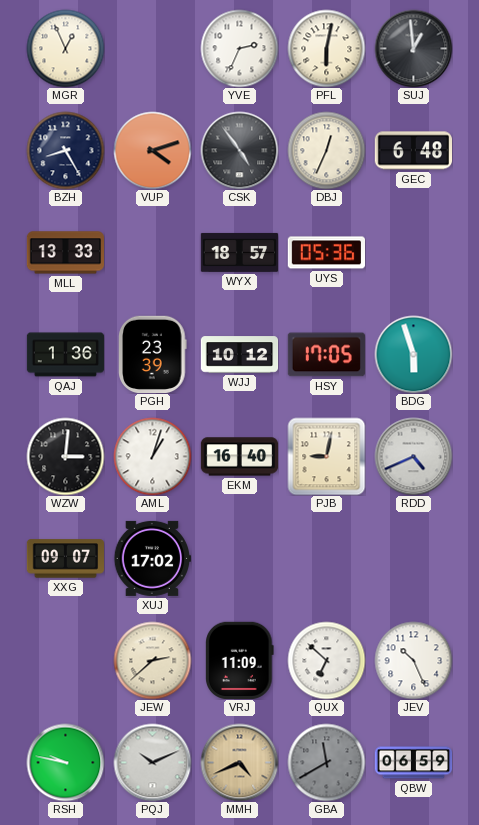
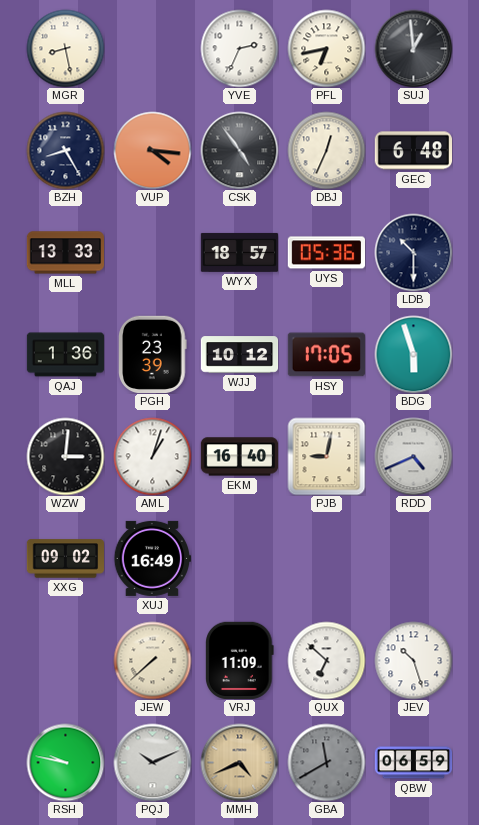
MGR: 12:56 -> 8:28 (65, 48)
PFL: 6:02 -> 6:43 (326, 48)
VUP: 4:12 -> 4:16 (152, 150)
LDB: none -> 10:30 (413, 252)
XXG: 09:07 -> 09:02 (65, 559)
XUJ: 17:02 -> 16:49 (152, 558)
JEW: 2:38 -> 7:38 (152, 660)
JEV: 10:26 -> 10:27 (413, 660)
